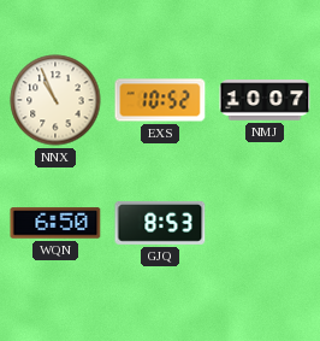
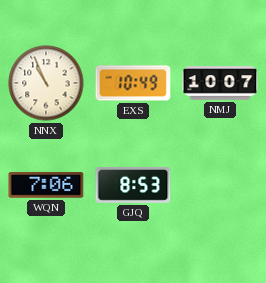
EXS: 10:52 -> 10:49 (133, 83)
WQN: 6:50 -> 7:06 (46, 185)
